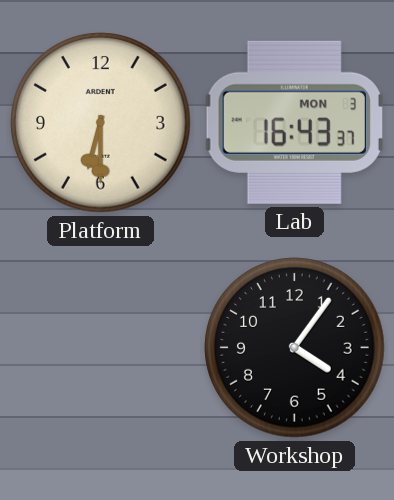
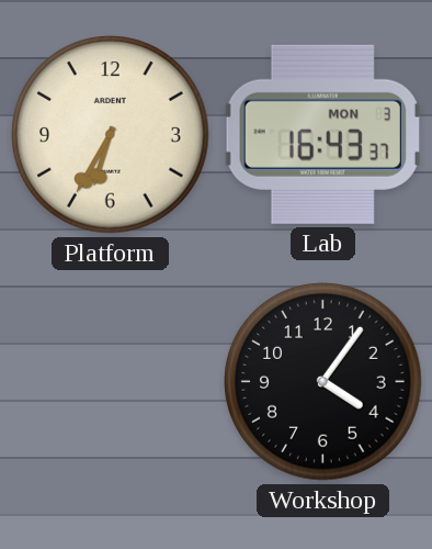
Platform: 6:30 -> 6:35 (111, 135)
